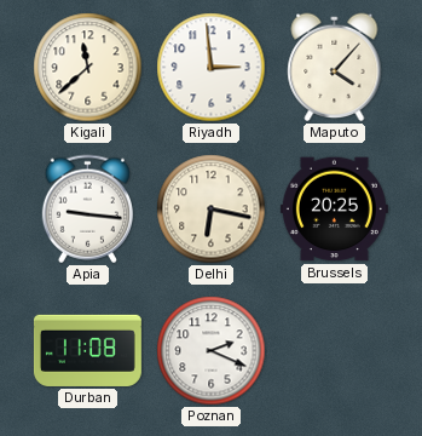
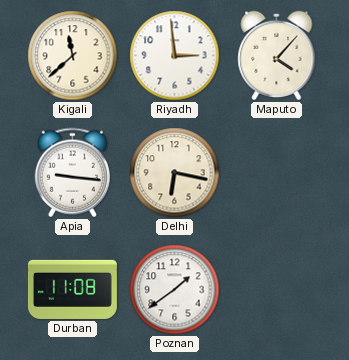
Brussels: 20:25 -> none (334, 210)
Poznan: 2:19 -> 1:39 (175, 290)
